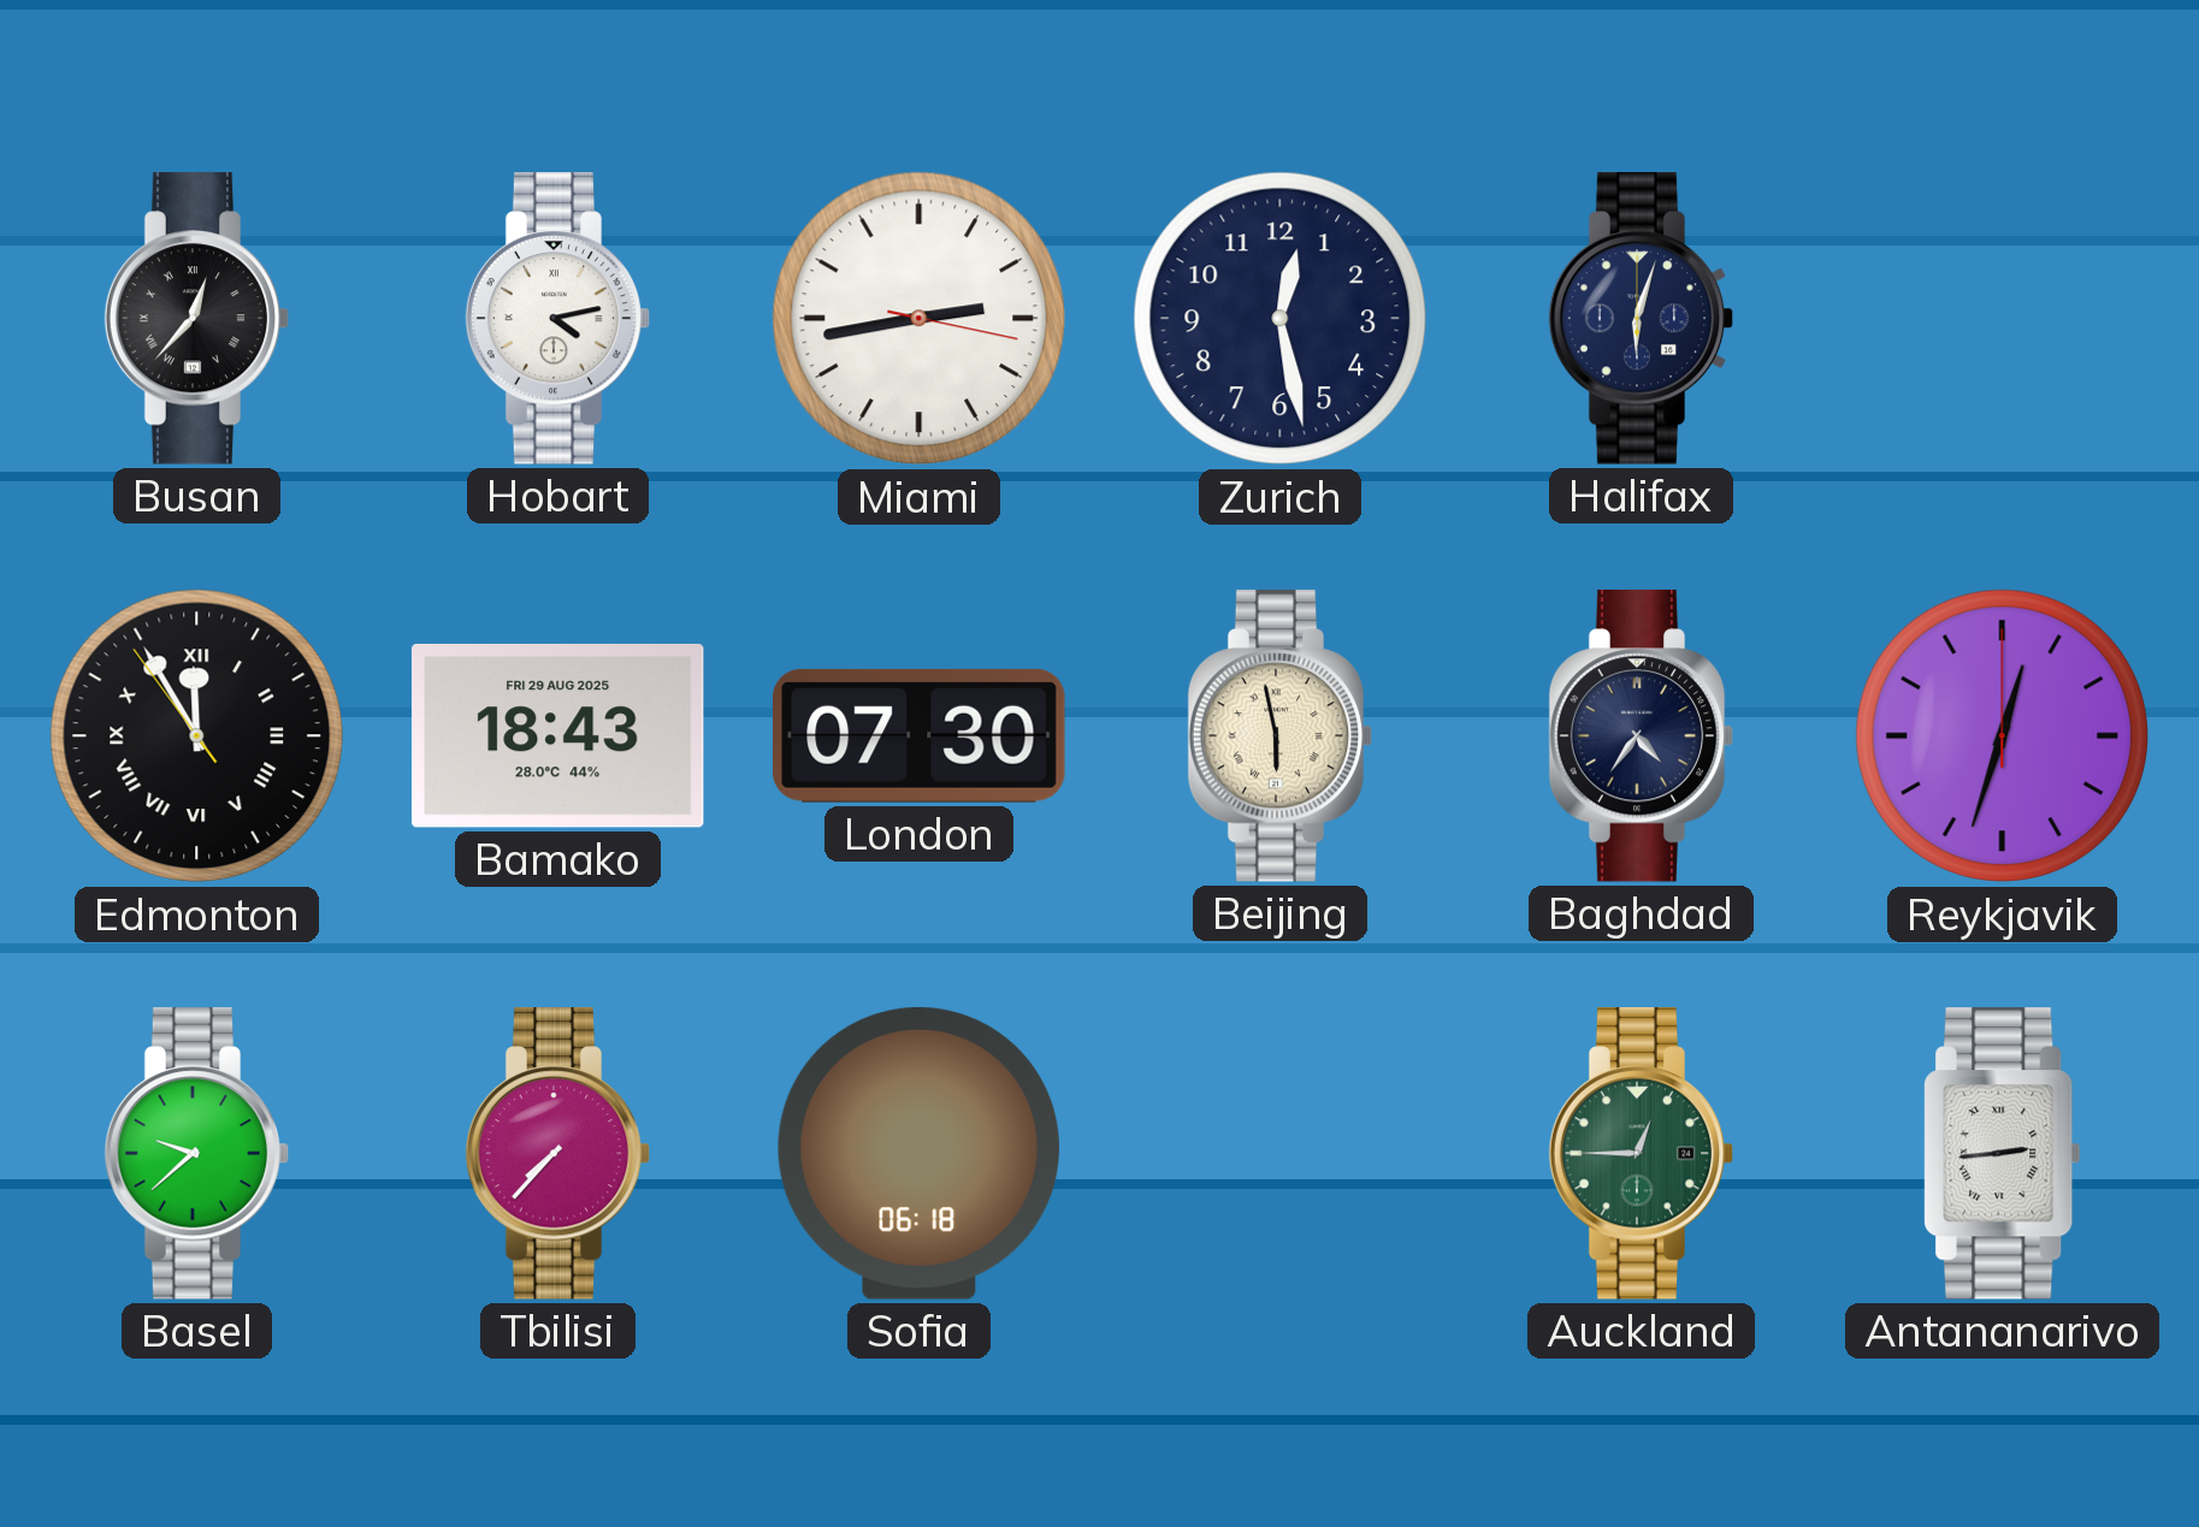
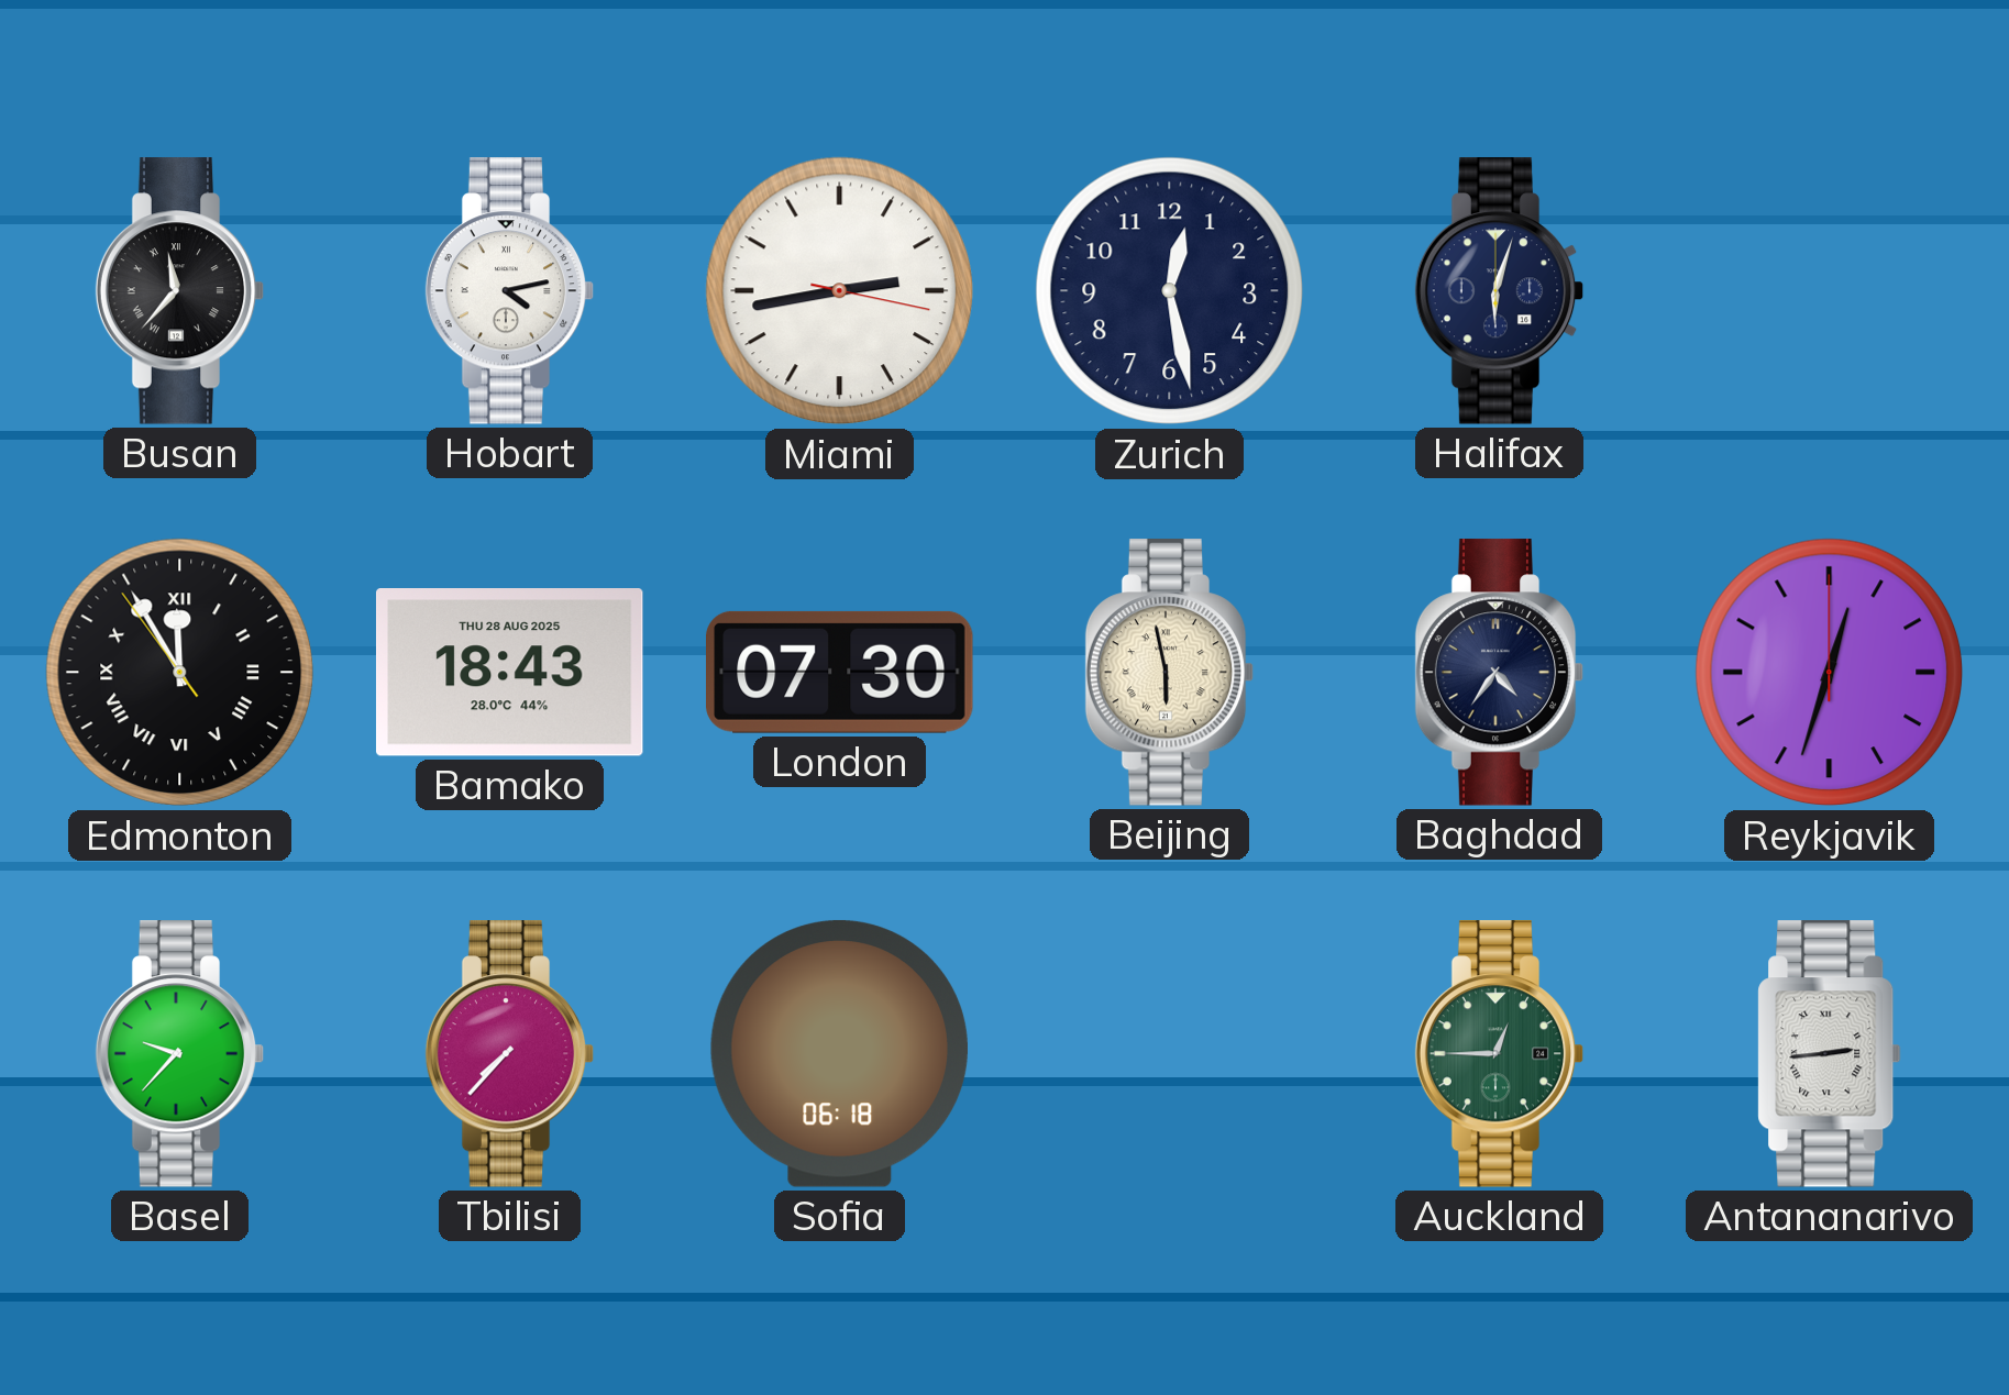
Busan: 12:37 -> 11:37 (180, 291)
Bamako date: FRI 29 AUG 2025 -> THU 28 AUG 2025 (509, 673)
Basel: 9:38 -> 9:37 (180, 1054)
